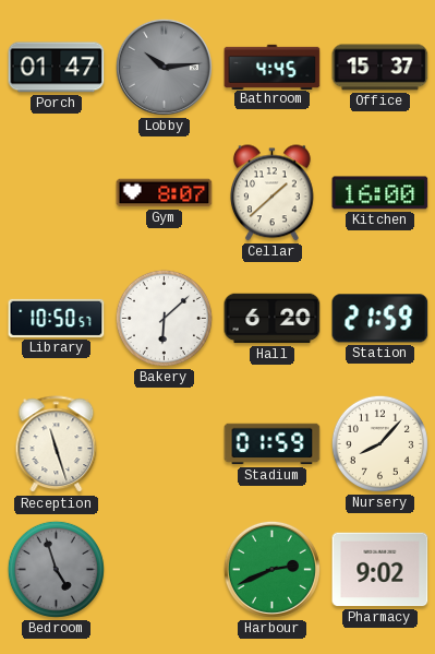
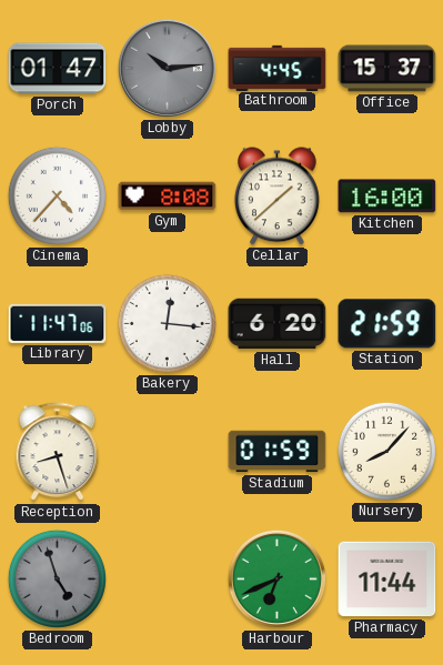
Cinema: none -> 4:37 (57, 195)
Gym: 8:07 -> 8:08 (168, 197)
Library: 10:50 -> 11:47 (58, 323)
Bakery: 6:08 -> 12:16 (167, 323)
Reception: 11:27 -> 8:27 (58, 452)
Harbour: 2:41 -> 6:41 (276, 578)
Pharmacy: 9:02 -> 11:44 (387, 580)
